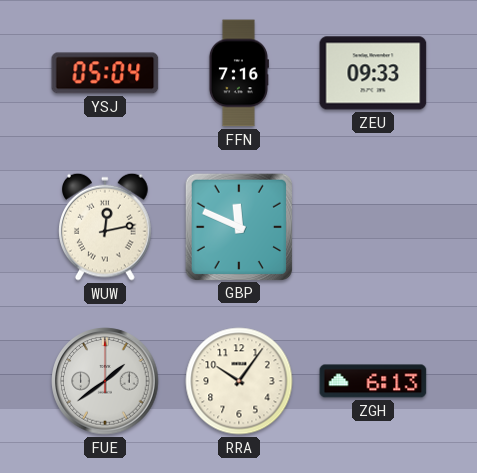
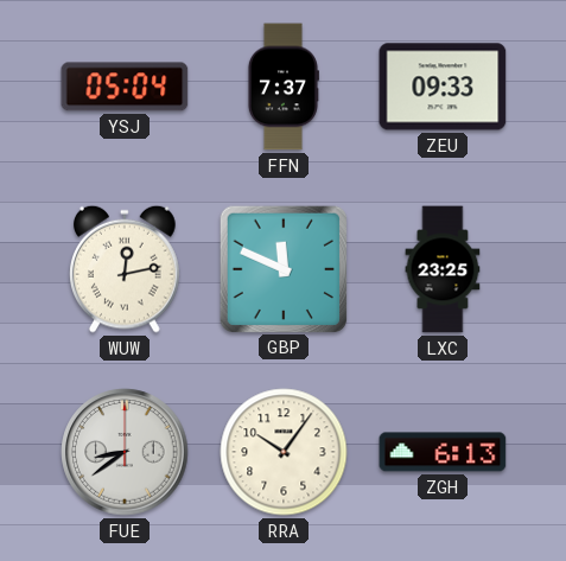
FFN: 7:16 -> 7:37 (282, 87)
LXC: none -> 23:25 (443, 269)
FUE: 1:39 -> 8:39 (125, 452)
